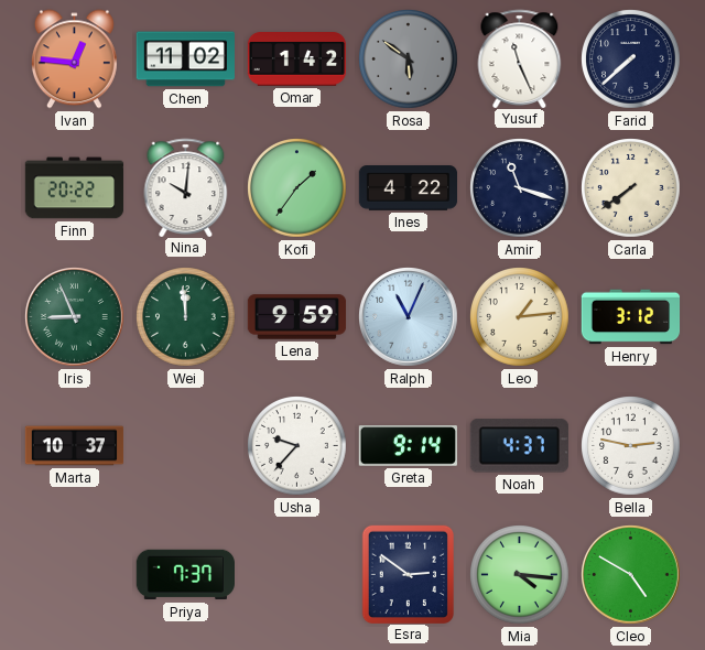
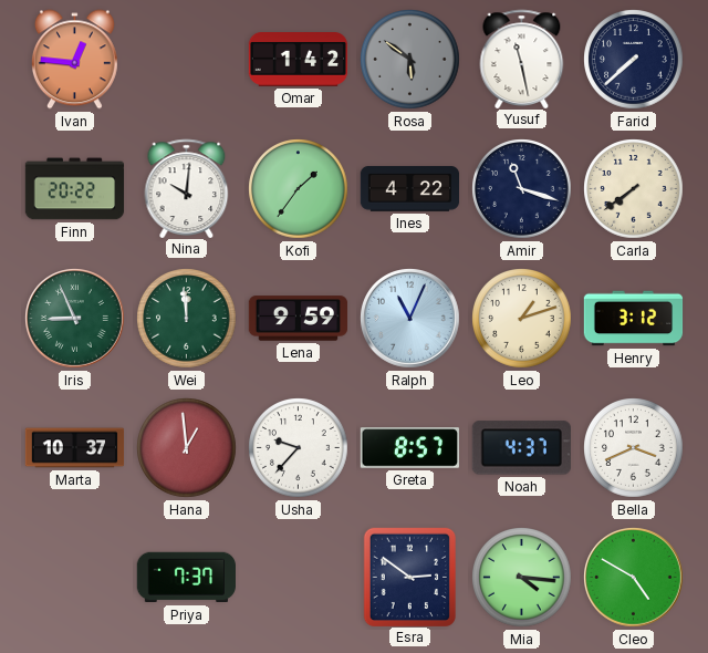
Chen: 11:02 -> none (185, 59)
Yusuf: 11:26 -> 11:28 (522, 59)
Leo: 1:14 -> 1:12 (522, 319)
Hana: none -> 12:59 (187, 448)
Greta: 9:14 -> 8:57 (409, 448)
Bella: 2:47 -> 3:41 (634, 448)
